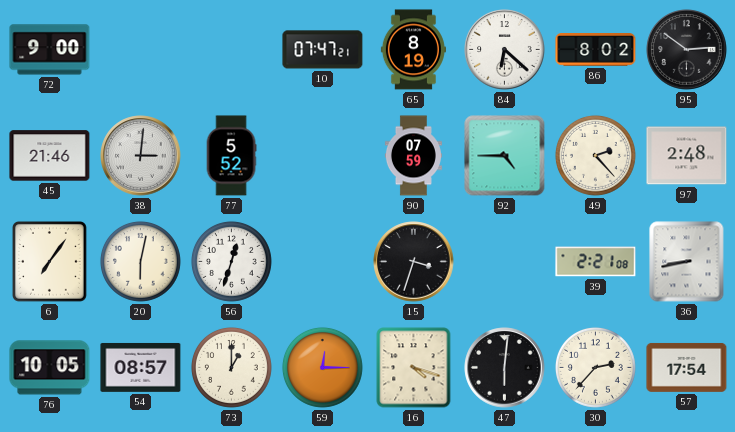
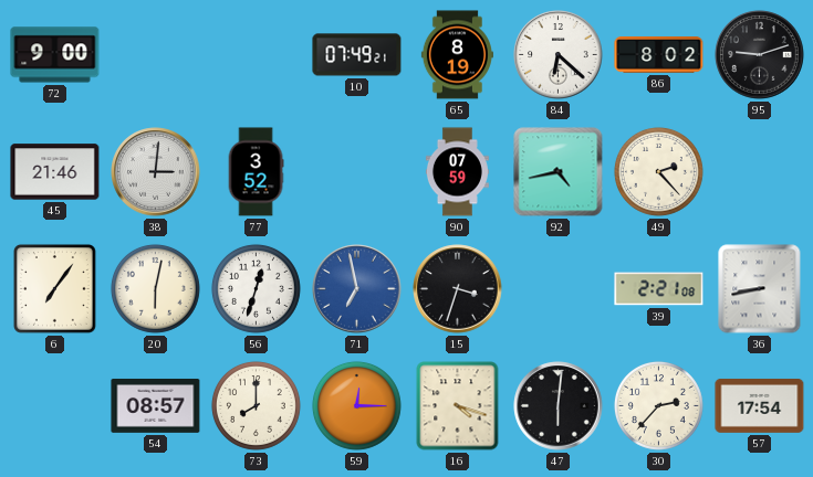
10: 07:47 -> 07:49 (357, 55)
95: 2:51 -> 9:12 (760, 55)
77: 5:52 -> 3:52 (256, 172)
92: 4:45 -> 4:43 (559, 172)
97: 2:48 -> none (687, 156)
71: none -> 6:58 (357, 289)
76: 10:05 -> none (50, 368)
73: 1:00 -> 8:00 (256, 405)
